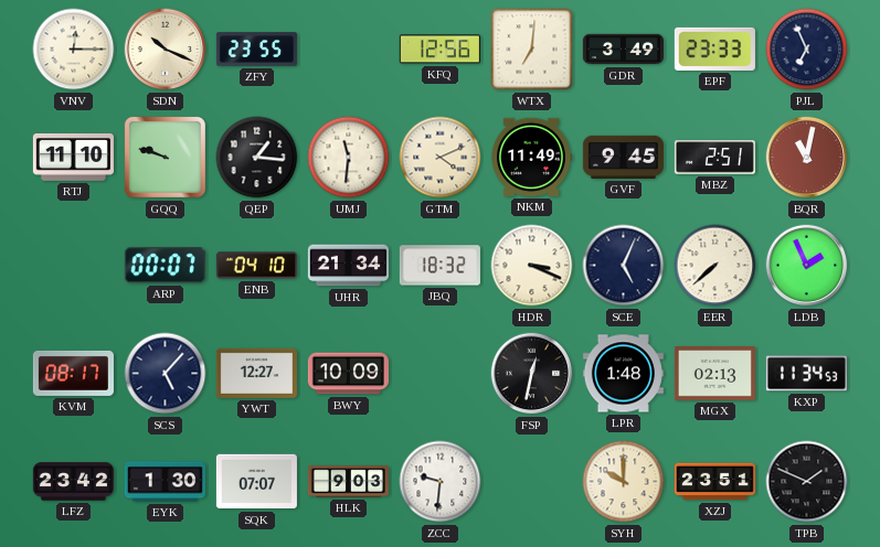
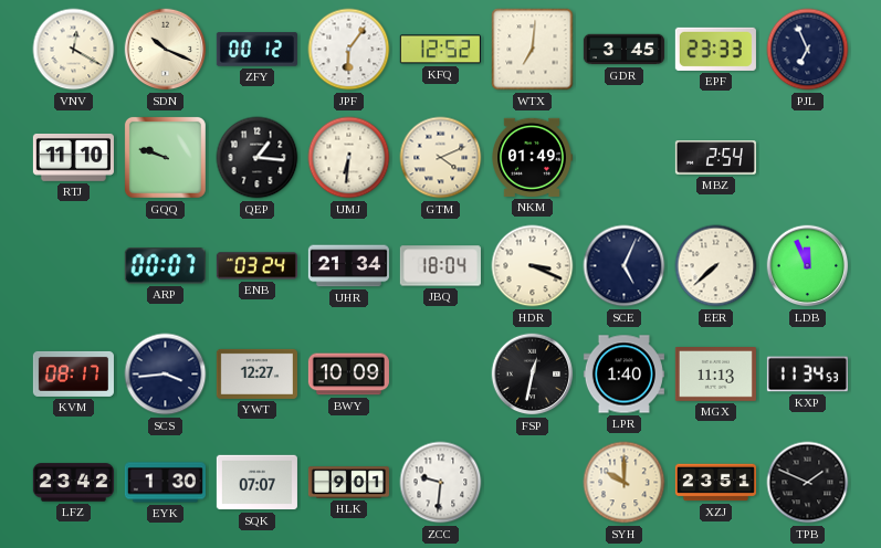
VNV: 12:15 -> 12:20 (74, 50)
ZFY: 23:55 -> 00:12 (256, 50)
JPF: none -> 6:06 (349, 50)
KFQ: 12:56 -> 12:52 (440, 50)
GDR: 3:49 -> 3:45 (623, 50)
UMJ: 11:31 -> 6:31 (349, 158)
NKM: 11:49 -> 01:49 (533, 157)
GVF: 9:45 -> none (623, 157)
MBZ: 2:51 -> 2:54 (715, 158)
BQR: 11:02 -> none (807, 158)
ENB: 04:10 -> 03:24 (256, 266)
JBQ: 18:32 -> 18:04 (440, 266)
LDB: 1:56 -> 11:56 (808, 266)
SCS: 5:07 -> 3:44 (166, 375)
LPR: 1:48 -> 1:40 (623, 375)
MGX: 02:13 -> 11:13 (715, 375)
HLK: 9:03 -> 9:01 (348, 483)
